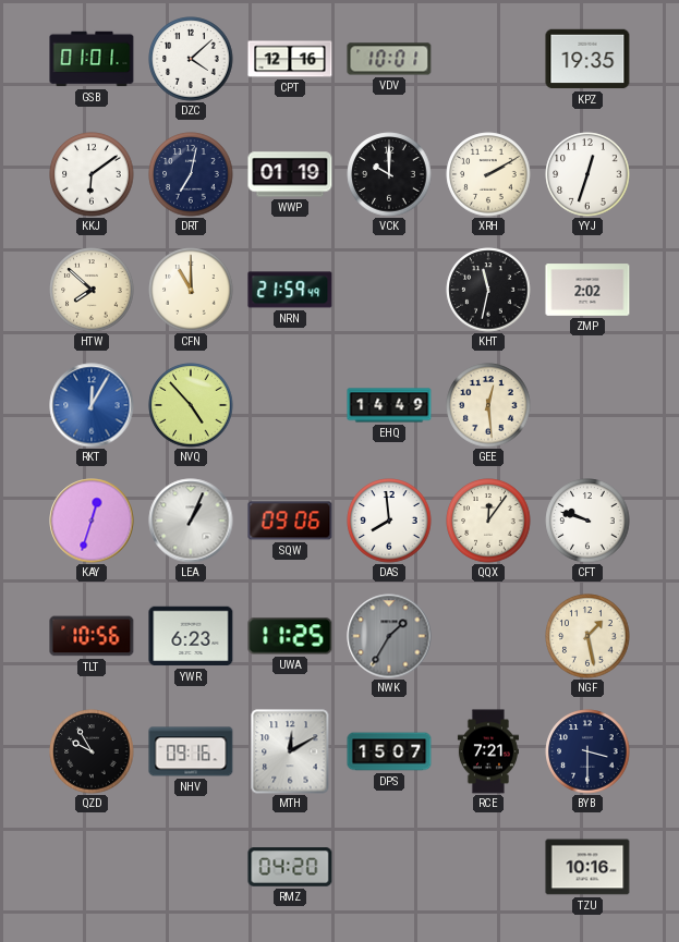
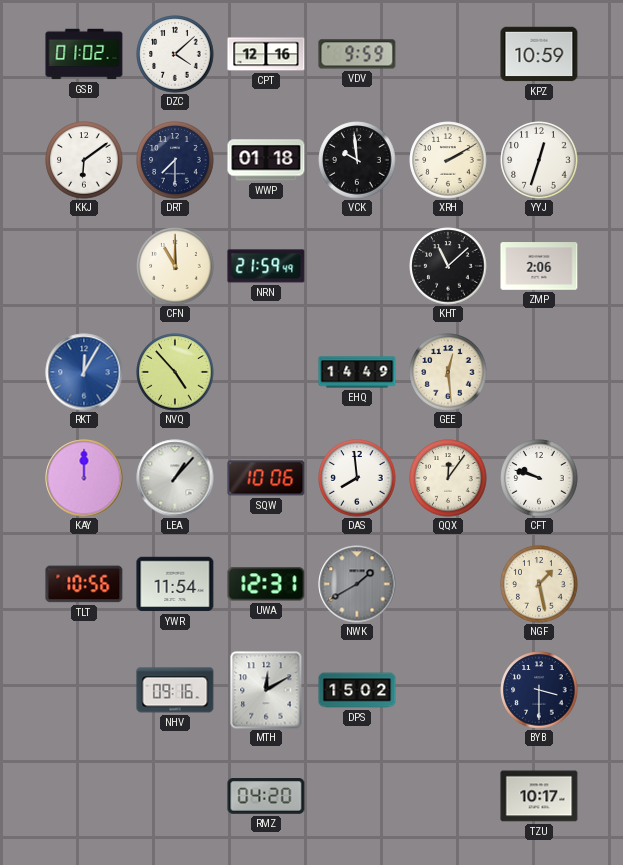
GSB: 01:01 -> 01:02 (84, 54)
VDV: 10:01 -> 9:59 (357, 54)
KPZ: 19:35 -> 10:59 (539, 54)
DRT: 7:02 -> 7:30 (175, 160)
WWP: 01:19 -> 01:18 (266, 160)
VCK: 10:00 -> 9:59 (357, 160)
HTW: 7:52 -> none (92, 290)
KHT: 11:32 -> 11:08 (448, 266)
ZMP: 2:02 -> 2:06 (539, 266)
KAY: 12:33 -> 12:00 (84, 478)
LEA: 1:04 -> 1:07 (175, 478)
SQW: 09:06 -> 10:06 (266, 478)
YWR: 6:23 -> 11:54 (175, 584)
UWA: 11:25 -> 12:31 (266, 584)
NWK: 1:35 -> 1:40 (357, 584)
QZD: 9:55 -> none (92, 751)
DPS: 15:07 -> 15:02 (357, 690)
RCE: 7:21 -> none (488, 751)
TZU: 10:16 -> 10:17 (539, 796)
